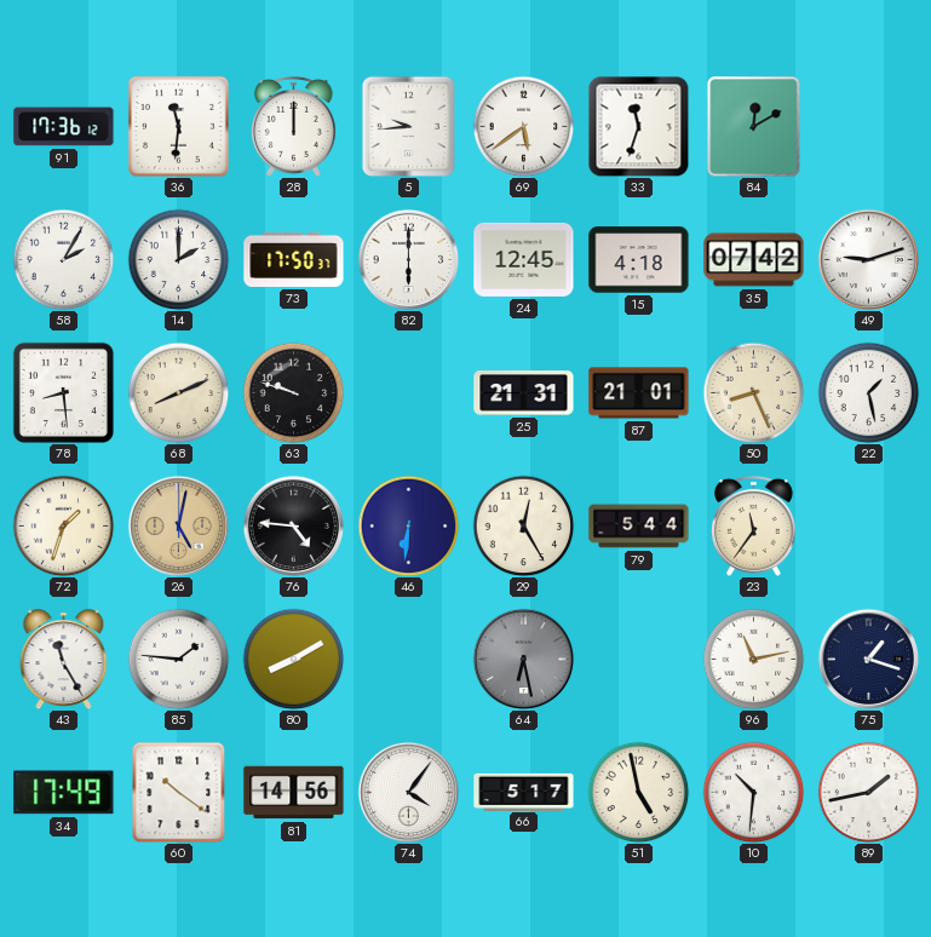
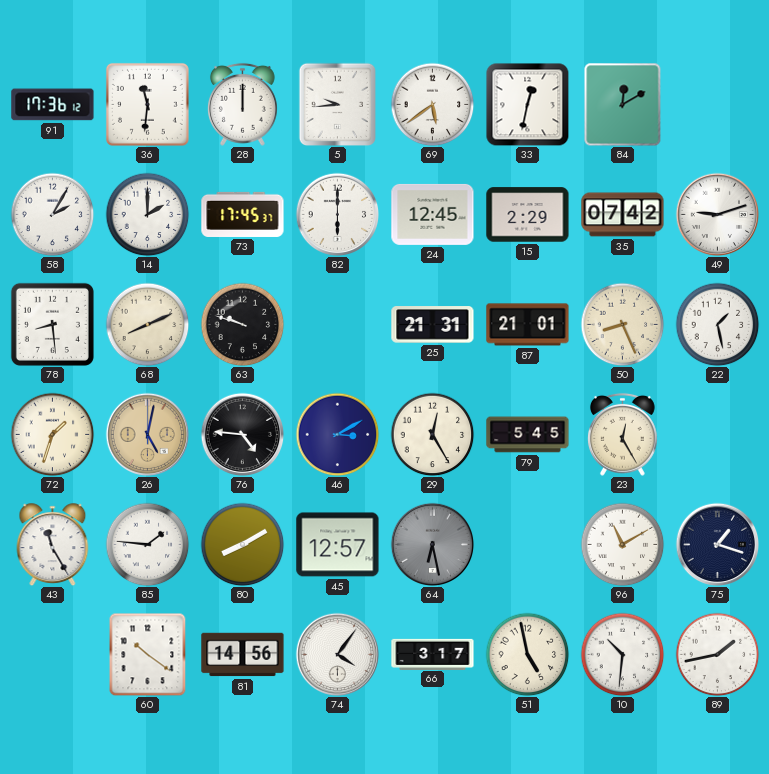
33: 11:33 -> 12:32 (527, 104)
73: 17:50 -> 17:45 (243, 214)
15: 4:18 -> 2:29 (528, 215)
46: 6:31 -> 3:10 (337, 434)
79: 5:44 -> 5:45 (528, 435)
23: 11:36 -> 12:25 (622, 434)
45: none -> 12:57 (338, 545)
96: 11:13 -> 11:10 (622, 544)
34: 17:49 -> none (64, 793)
66: 5:17 -> 3:17 (433, 654)
